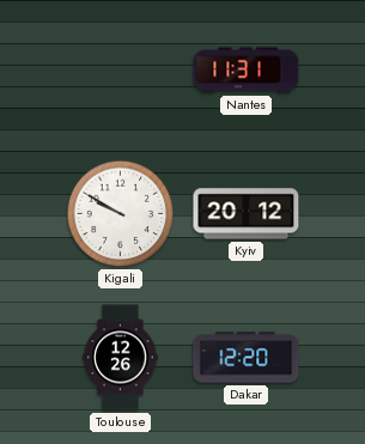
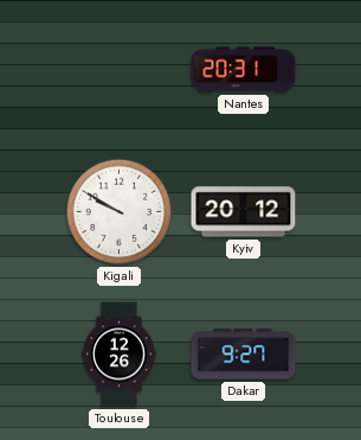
Nantes: 11:31 -> 20:31 (244, 70)
Dakar: 12:20 -> 9:27 (244, 355)
